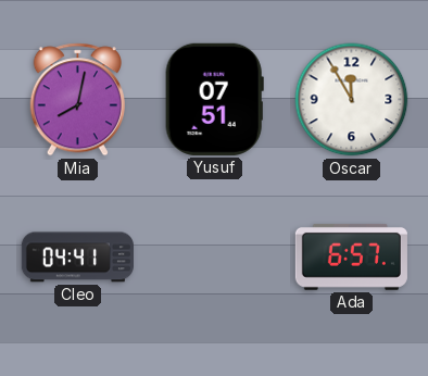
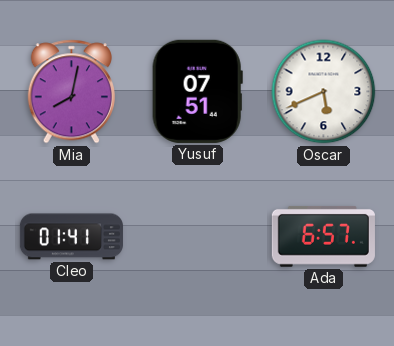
Oscar: 11:55 -> 5:41 (324, 92)
Cleo: 04:41 -> 01:41 (71, 237)
